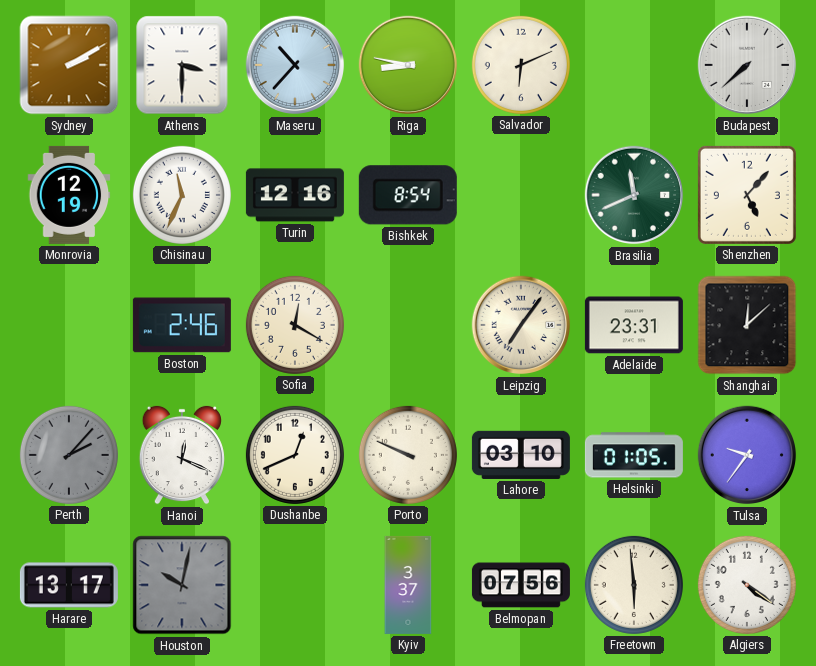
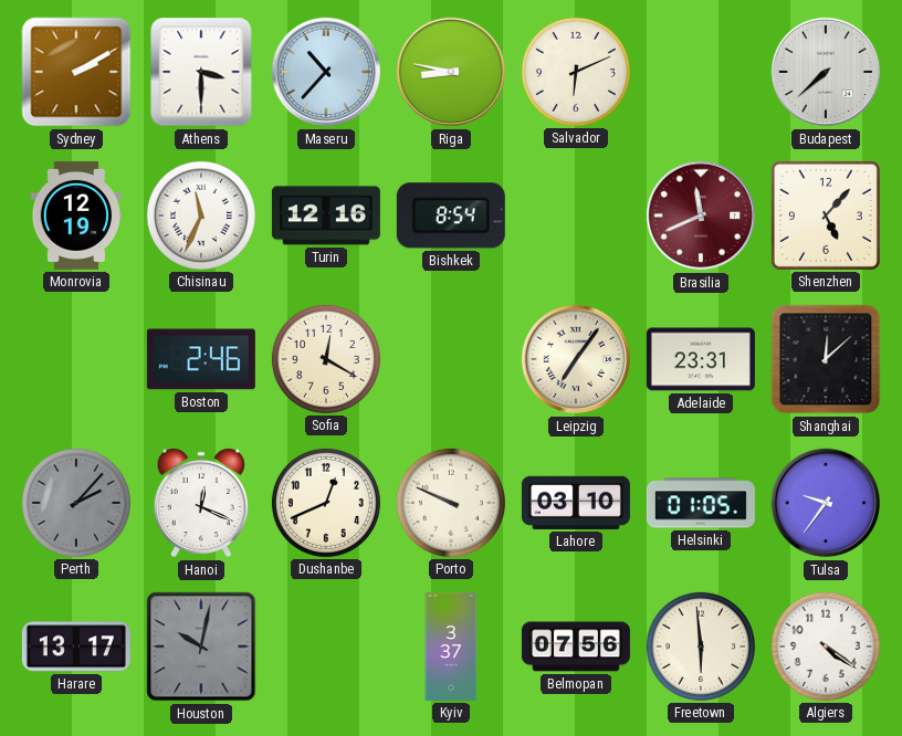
Brasilia dial: green -> burgundy (701, 215)
